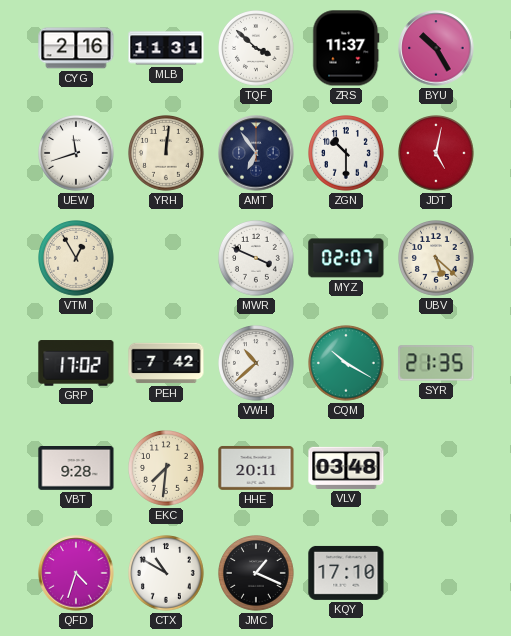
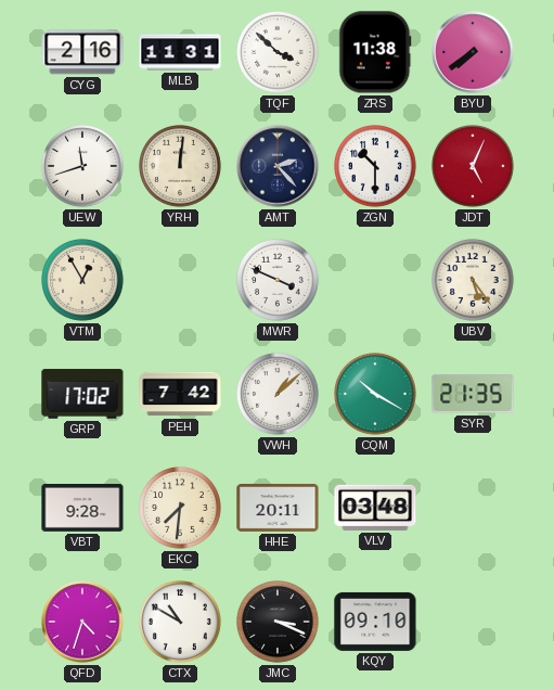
ZRS: 11:37 -> 11:38 (375, 52)
BYU: 10:25 -> 7:39 (473, 52)
AMT: 6:54 -> 2:23 (278, 166)
JDT: 5:02 -> 5:04 (474, 167)
MYZ: 02:07 -> none (346, 258)
UBV: 5:22 -> 5:24 (474, 281)
VWH: 10:38 -> 1:08 (279, 395)
JMC: 1:19 -> 3:19 (279, 623)
KQY: 17:10 -> 09:10 (375, 622)
